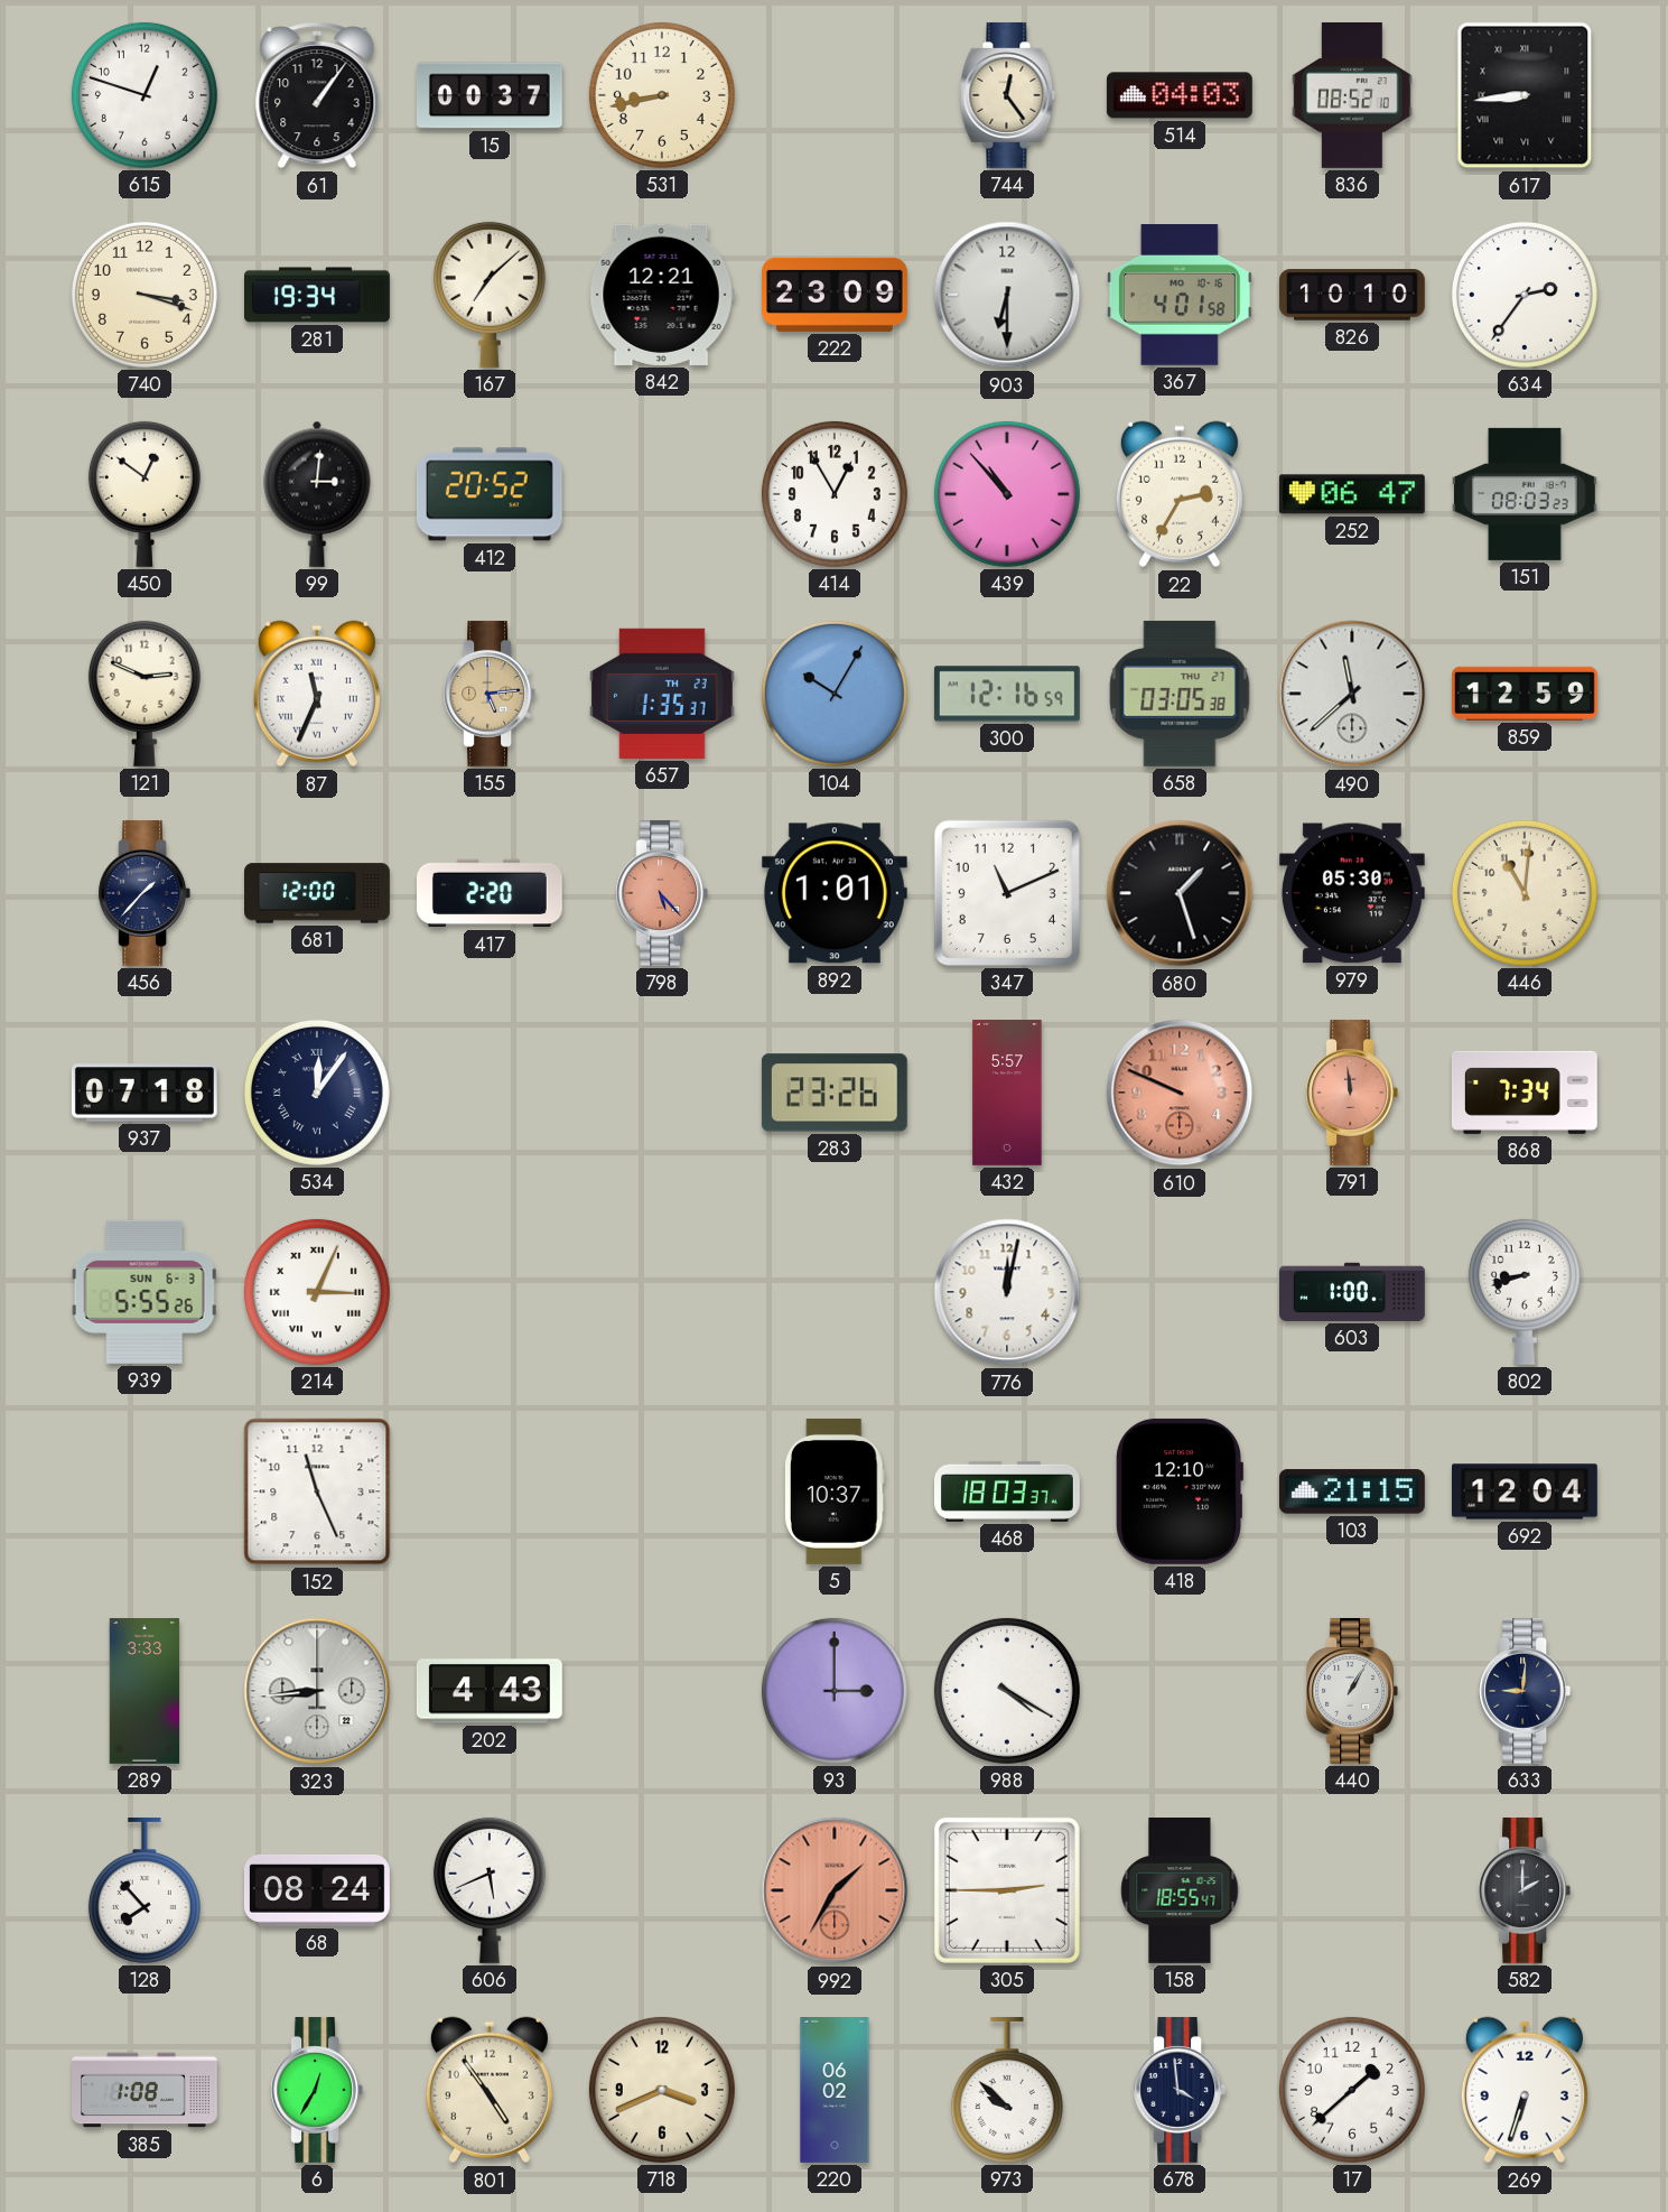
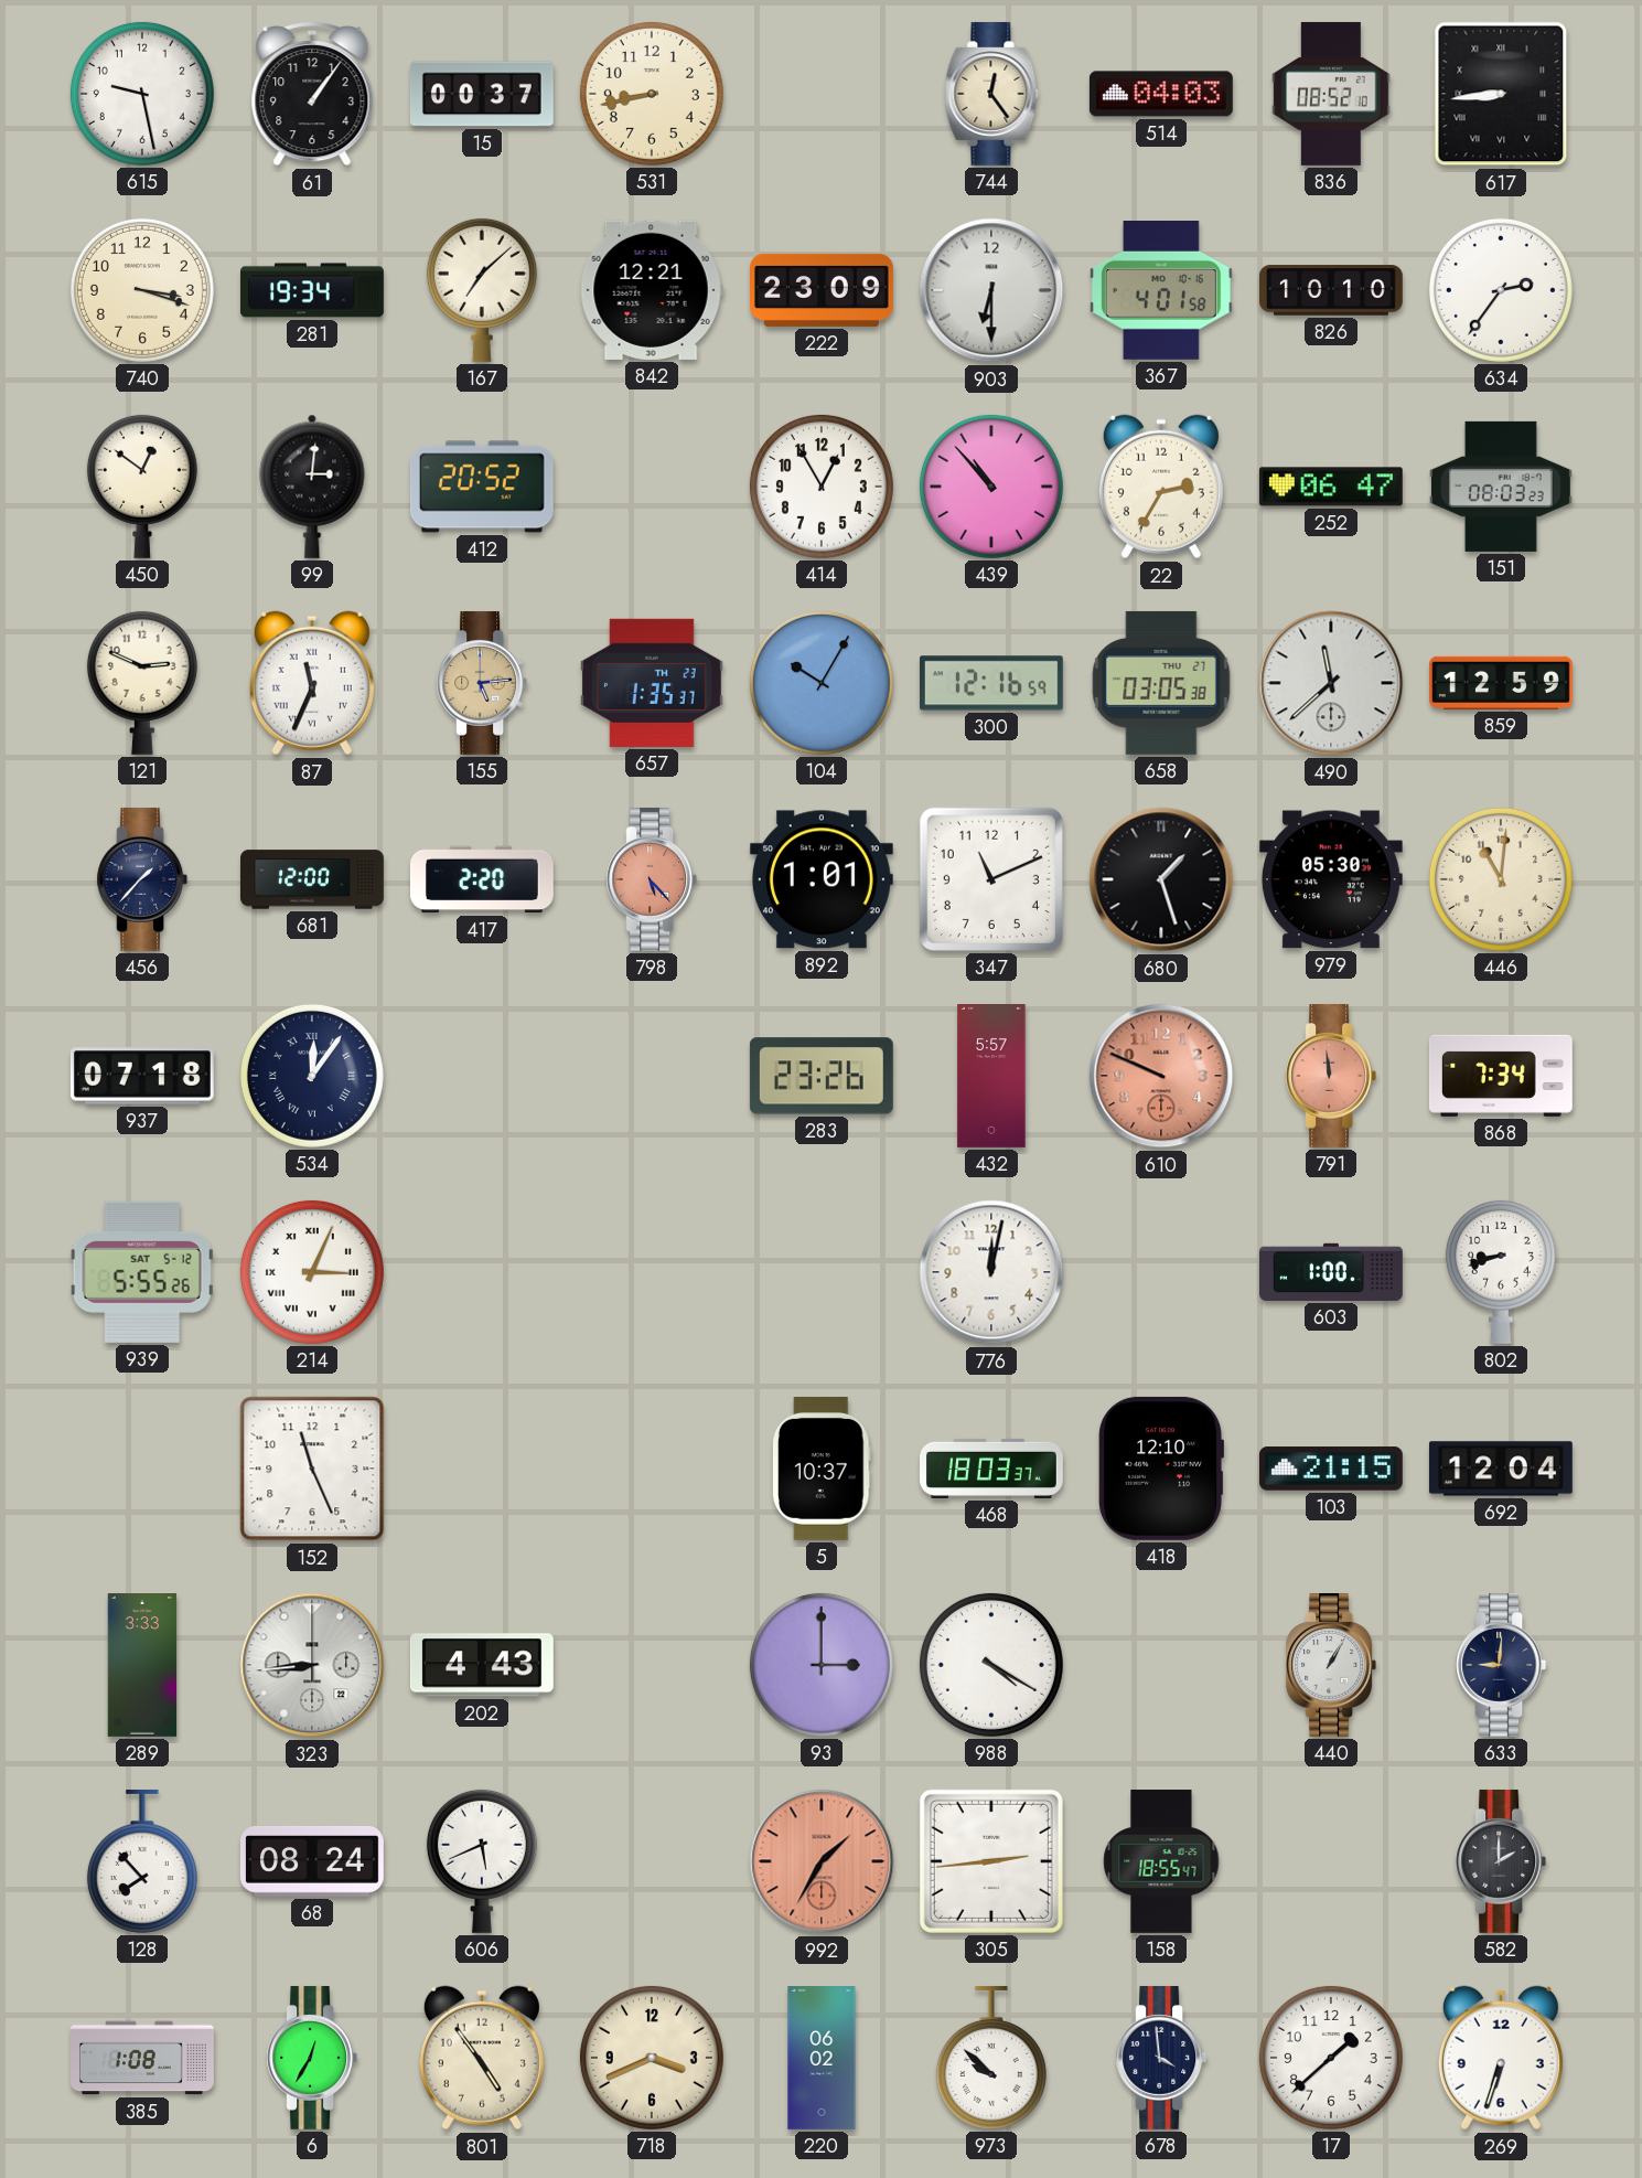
615: 12:48 -> 9:28 (142, 94)
939 date: SUN 6-3 -> SAT 5-12 (142, 1272)
305: 2:45 -> 2:44 (991, 1861)
